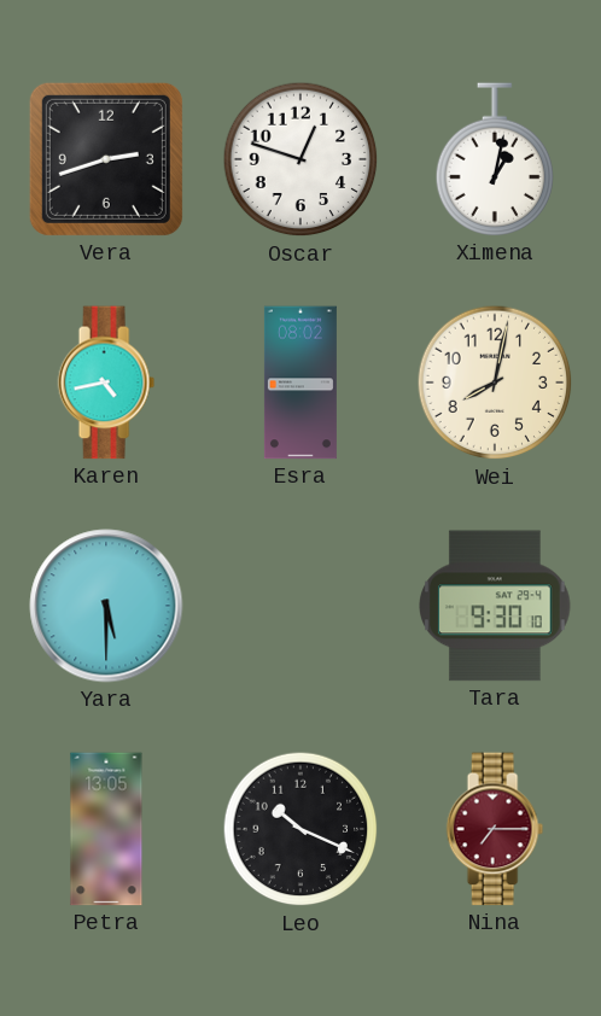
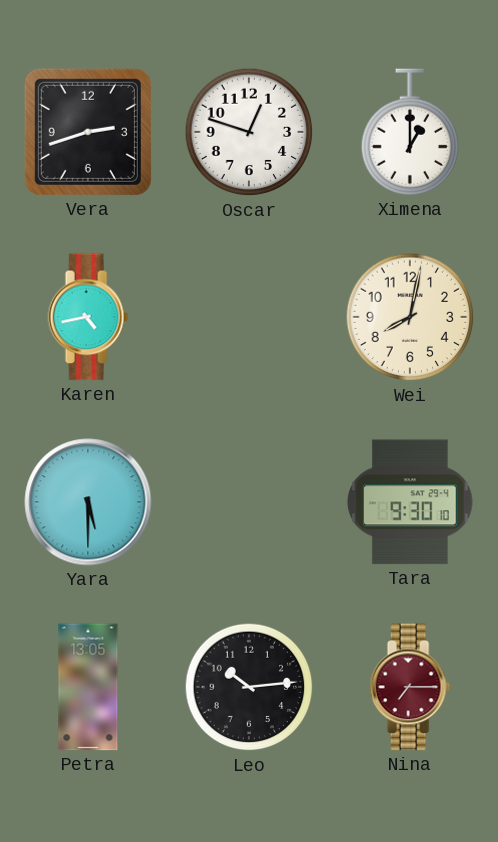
Ximena: 1:02 -> 1:00 (409, 132)
Esra: 08:02 -> none (300, 383)
Leo: 10:19 -> 10:14 (249, 687)
